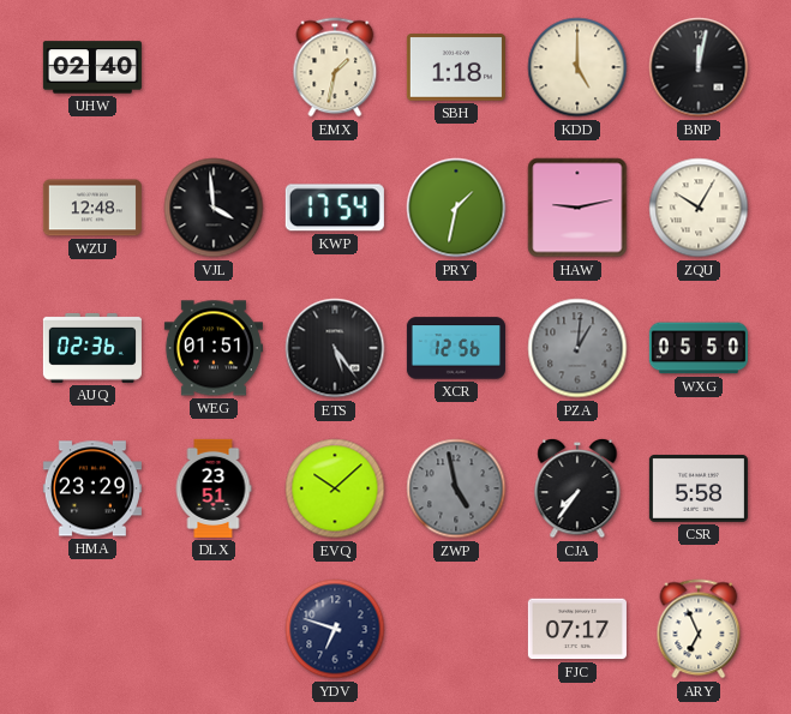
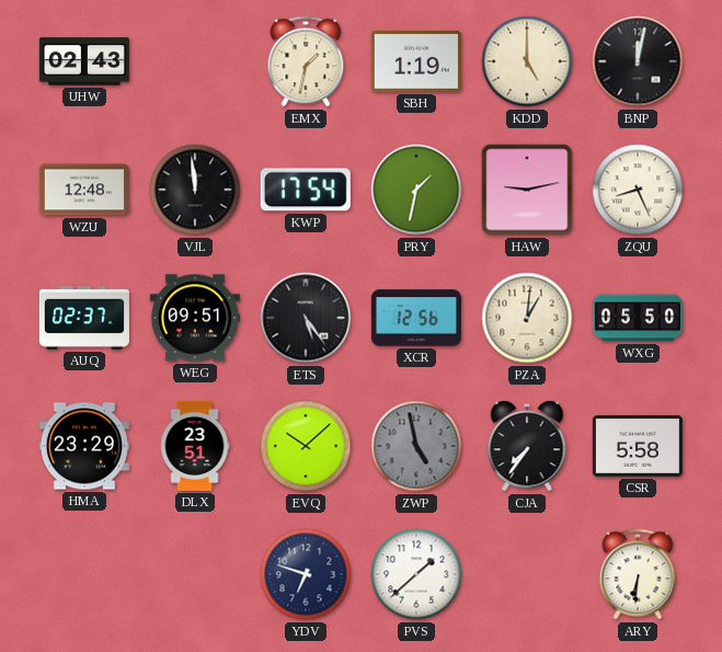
UHW: 02:40 -> 02:43 (84, 61)
SBH: 1:18 -> 1:19 (416, 61)
VJL: 3:59 -> 11:59 (195, 190)
ZQU: 10:05 -> 8:26 (638, 190)
AUQ: 02:36 -> 02:37 (84, 318)
WEG: 01:51 -> 09:51 (195, 318)
PZA dial: grey -> cream (527, 318)
PVS: none -> 1:38 (416, 574)
FJC: 07:17 -> none (577, 629)
ARY: 6:56 -> 6:31 (638, 574)
